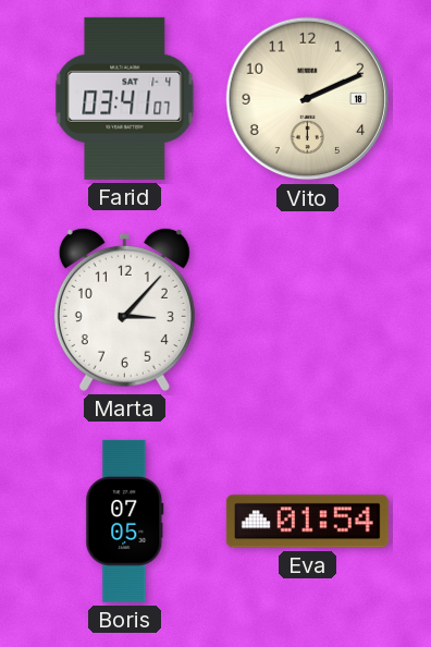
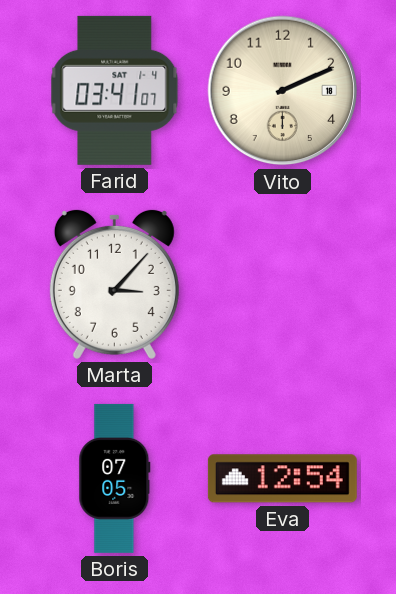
Eva: 01:54 -> 12:54 (282, 479)
